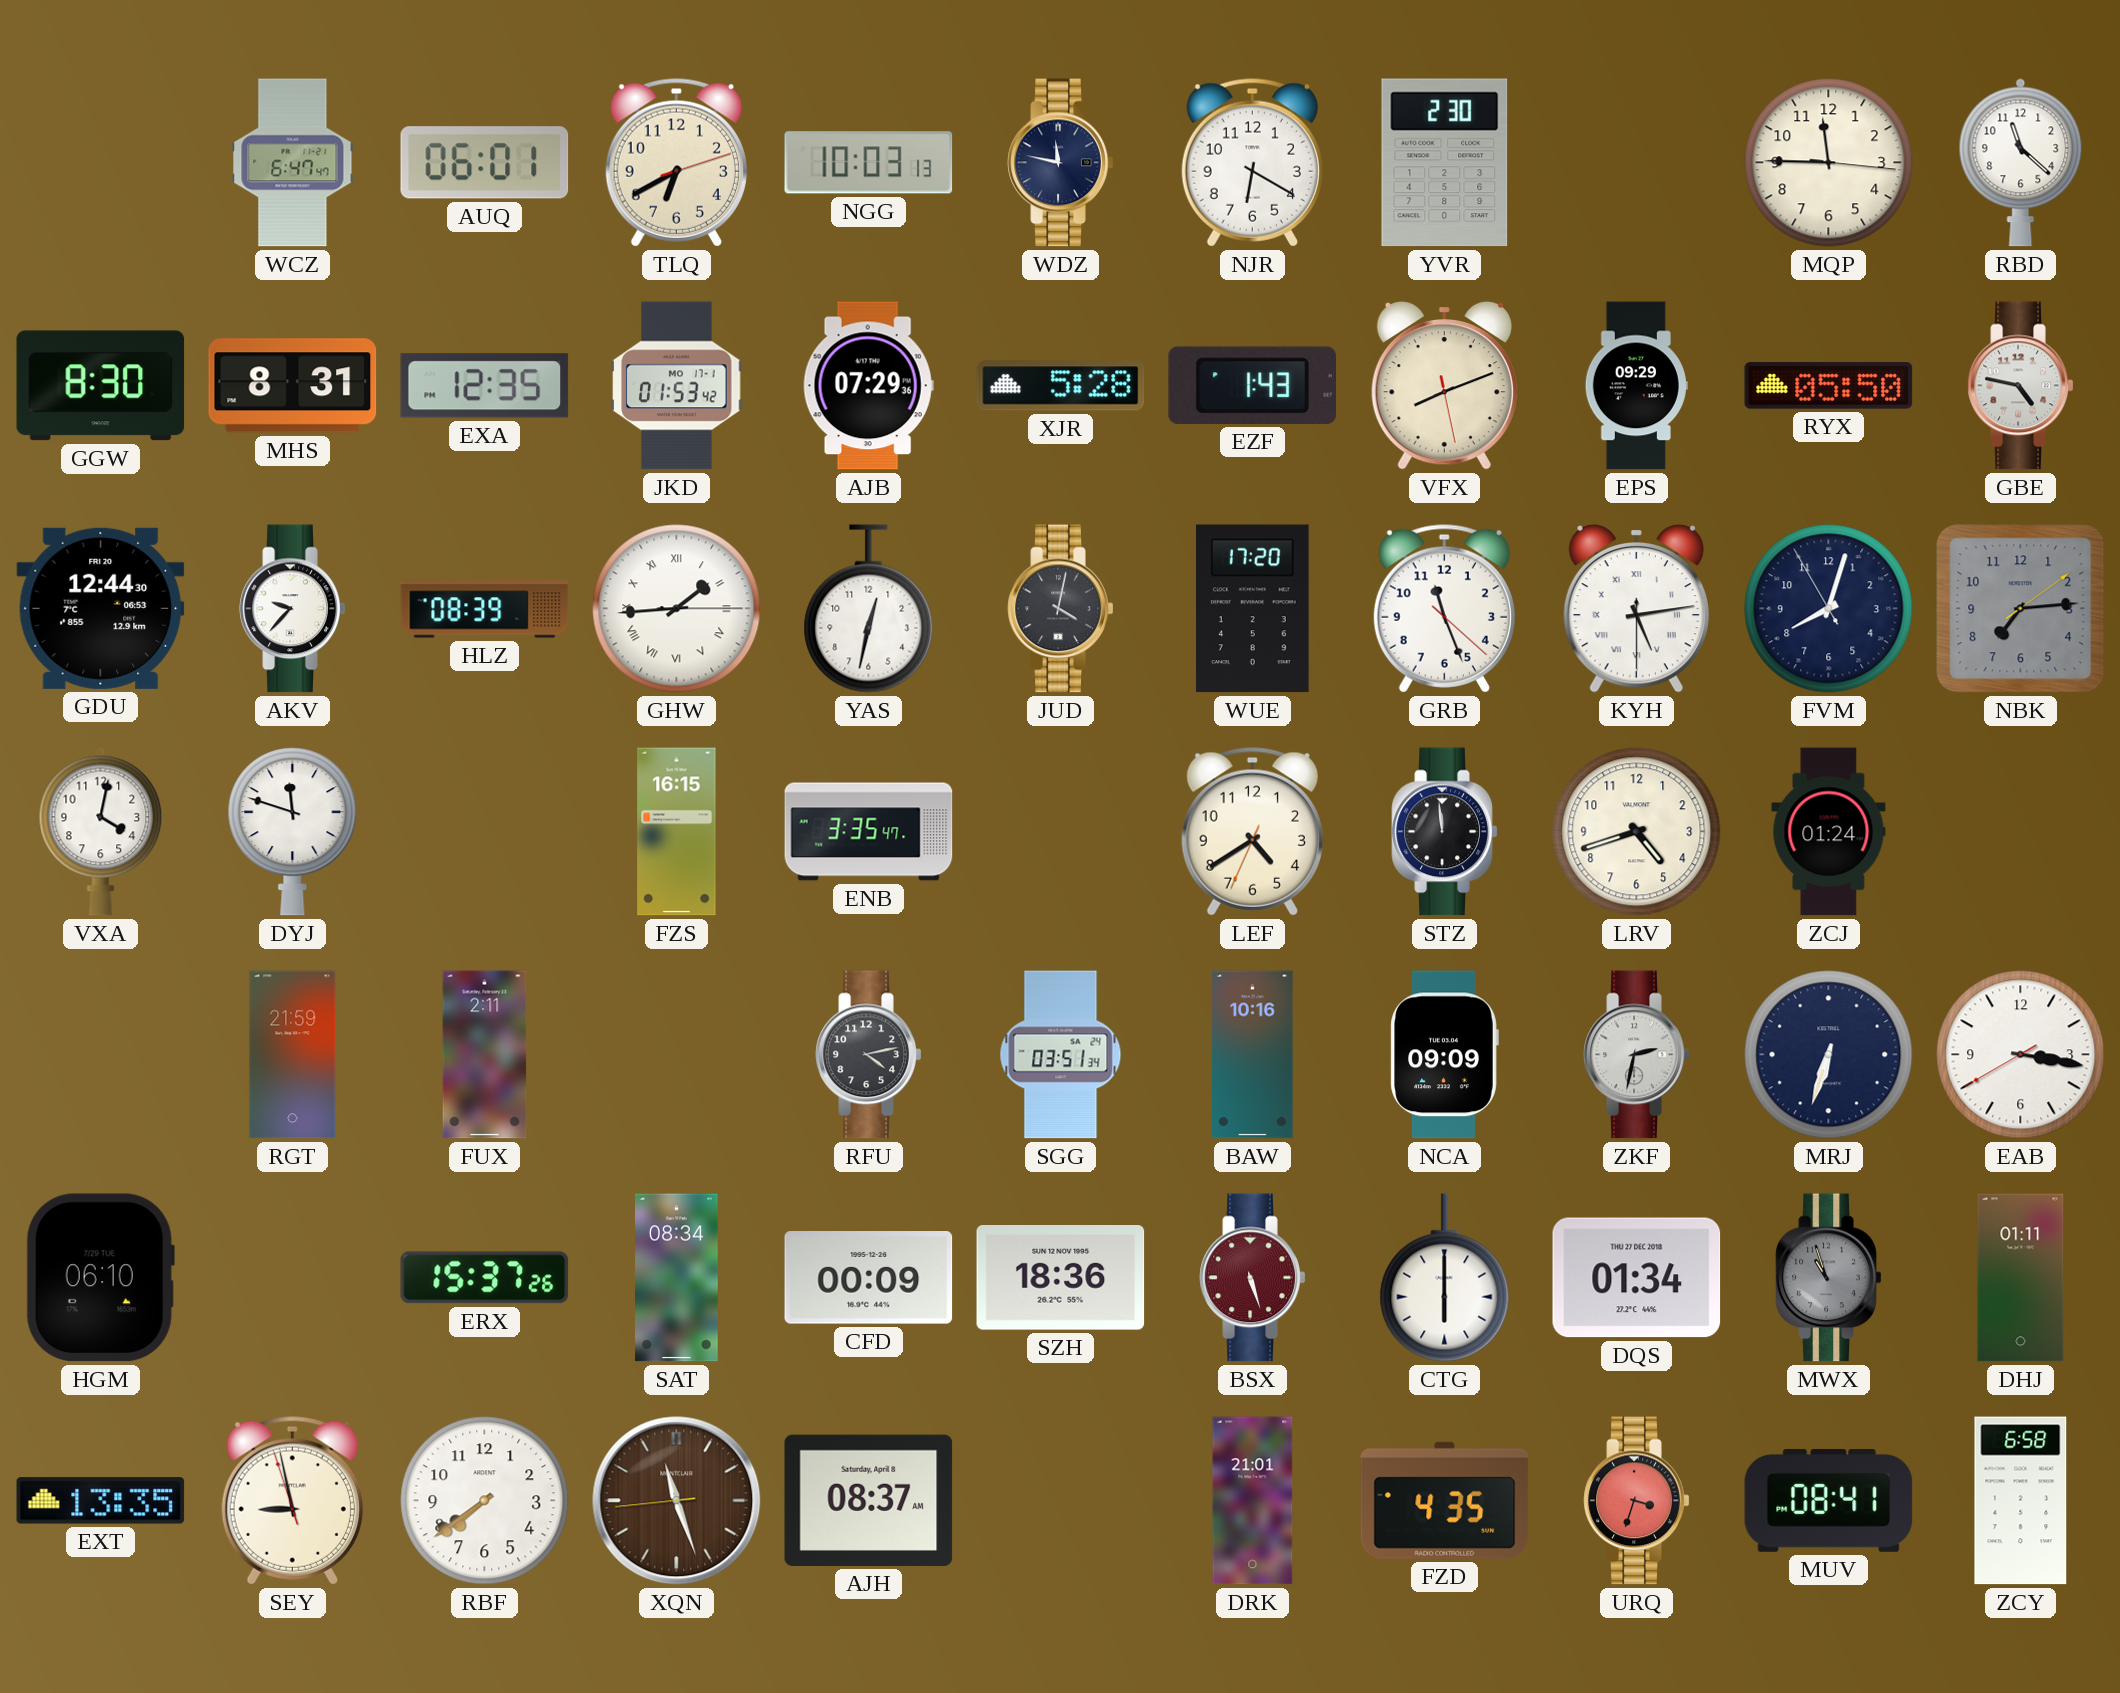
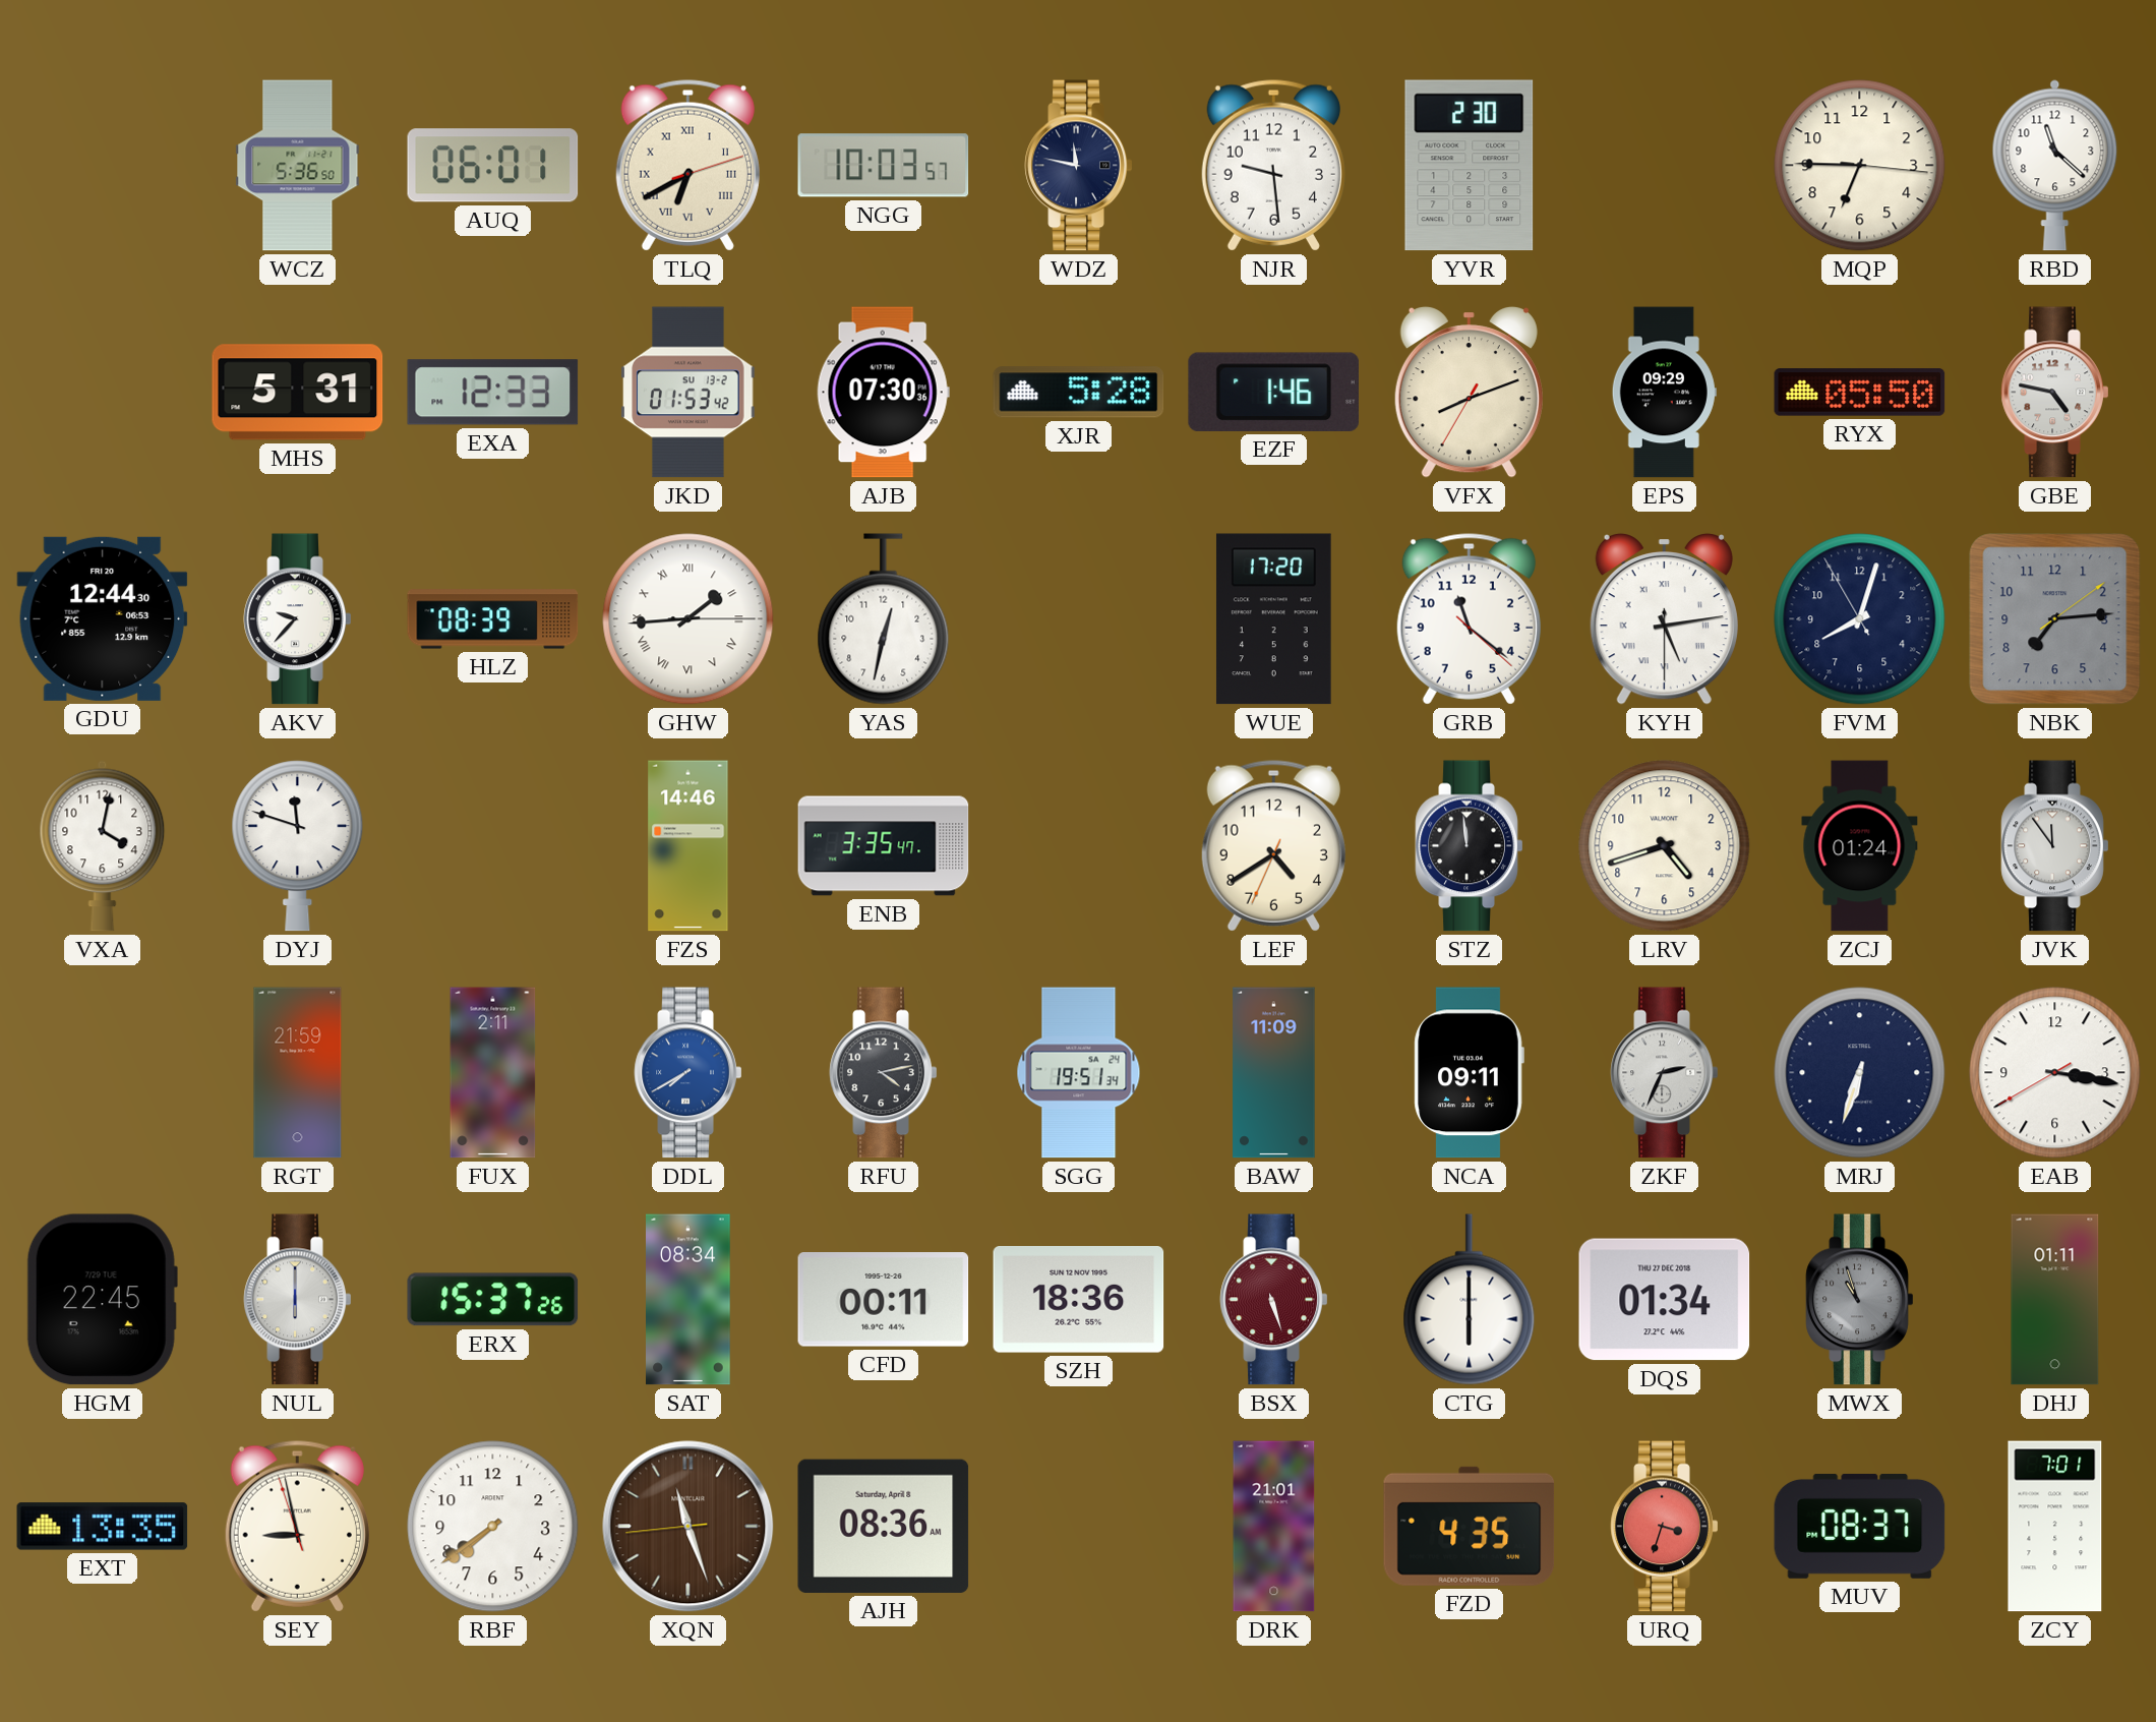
WCZ: 6:47 -> 5:36 (298, 166)
TLQ numerals: Arabic -> Roman (687, 166)
NGG: 10:03:13 -> 10:03:57 (884, 166)
NJR: 6:20 -> 9:29 (1273, 166)
MQP: 11:45 -> 6:45 (1860, 166)
GGW: 8:30 -> none (101, 386)
MHS: 8:31 -> 5:31 (298, 393)
EXA: 12:35 -> 12:33 (493, 393)
JKD date: MO 17-1 -> SU 13-2 (688, 393)
AJB: 07:29 -> 07:30 (883, 393)
EZF: 1:43 -> 1:46 (1273, 392)
VFX: 8:11:28 -> 8:11:35 (1469, 392)
JUD: 4:02 -> none (1061, 609)
GRB: 11:26 -> 11:21 (1469, 619)
FZS: 16:15 -> 14:46 (688, 846)
JVK: none -> 11:54 (2055, 846)
DDL: none -> 7:40 (688, 1073)
SGG: 03:51 -> 19:51 (1079, 1073)
BAW: 10:16 -> 11:09 (1274, 1073)
NCA: 09:09 -> 09:11 (1469, 1073)
ZKF: 2:32 -> 2:34 (1665, 1073)
HGM: 06:10 -> 22:45 (102, 1300)
NUL: none -> 6:00 (298, 1300)
CFD: 00:09 -> 00:11 (884, 1300)
AJH: 08:37 -> 08:36 (884, 1526)
MUV: 08:41 -> 08:37 (1860, 1526)
ZCY: 6:58 -> 7:01 (2055, 1527)
